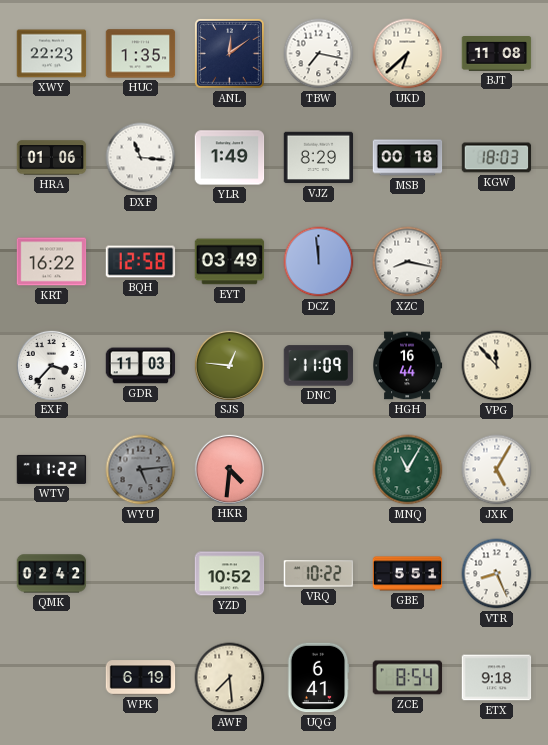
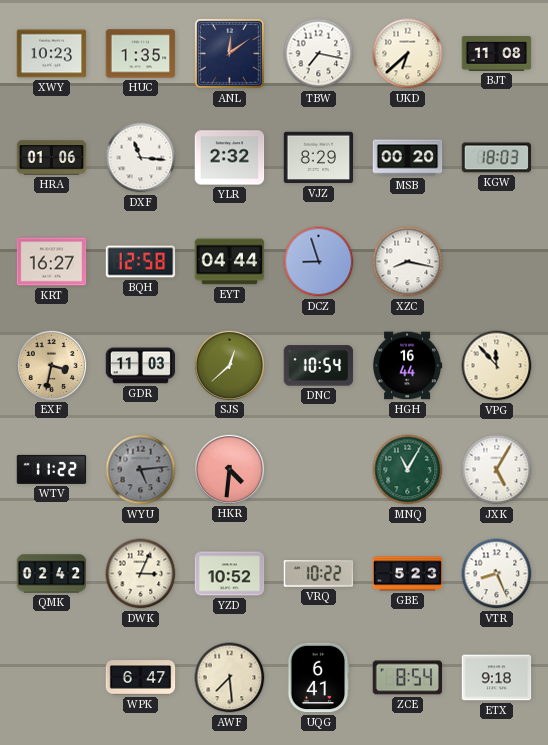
XWY: 22:23 -> 10:23 (52, 54)
YLR: 1:49 -> 2:32 (230, 158)
MSB: 00:18 -> 00:20 (408, 158)
KRT: 16:22 -> 16:27 (52, 262)
EYT: 03:49 -> 04:44 (230, 262)
DCZ: 11:59 -> 8:57 (319, 262)
EXF: 3:37 -> 3:32 (51, 365)
EXF dial: white -> champagne (51, 365)
SJS: 12:46 -> 12:38 (229, 365)
DNC: 11:09 -> 10:54 (319, 366)
DWK: none -> 3:04 (141, 574)
GBE: 5:51 -> 5:23 (408, 574)
WPK: 6:19 -> 6:47 (141, 678)
